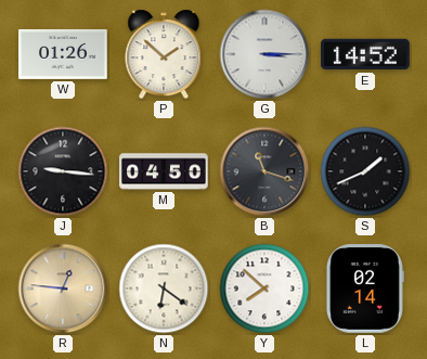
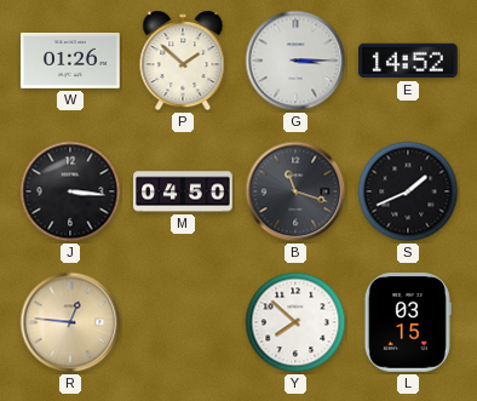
J: 9:16 -> 3:16 (70, 191)
N: 6:21 -> none (164, 289)
L: 02:14 -> 03:15 (408, 322)
